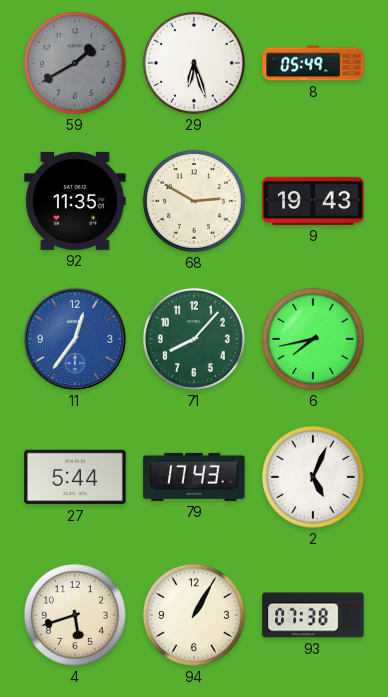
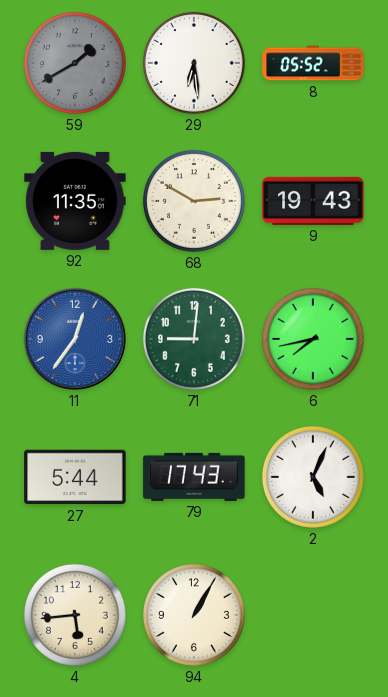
29: 6:27 -> 6:29 (194, 63)
8: 05:49 -> 05:52 (313, 63)
71: 8:07 -> 9:01 (194, 339)
4: 5:42 -> 5:44 (75, 615)
93: 07:38 -> none (313, 615)
